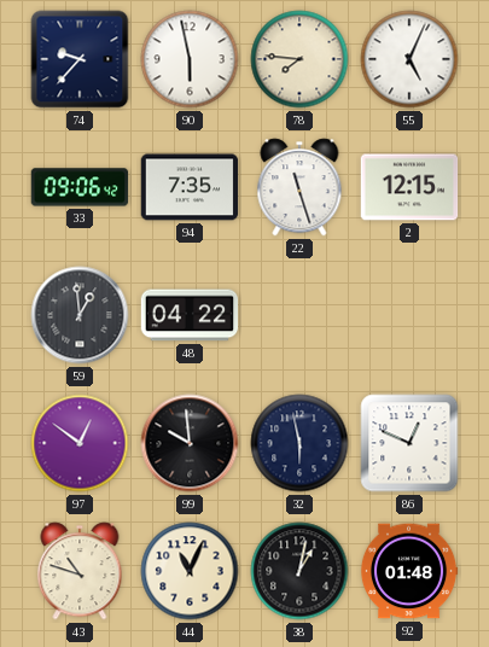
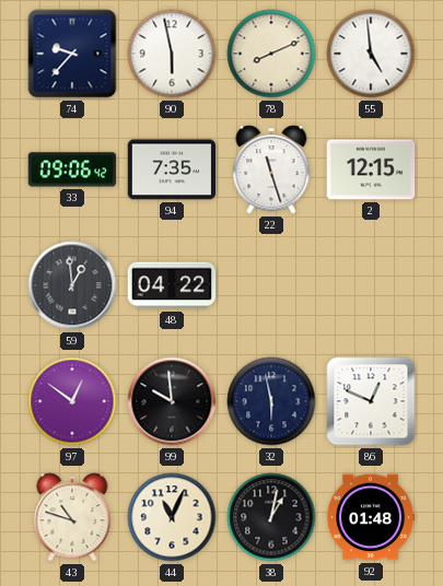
78: 7:46 -> 8:11 (271, 54)
55: 5:04 -> 4:59 (371, 54)
